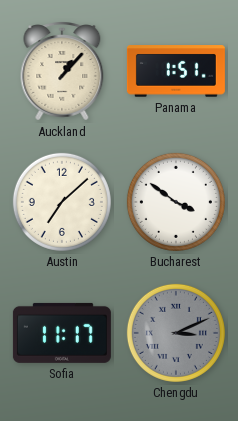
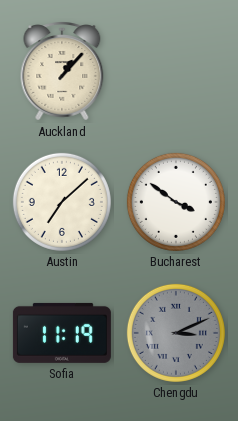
Panama: 1:51 -> none (176, 71)
Sofia: 11:17 -> 11:19 (62, 333)
